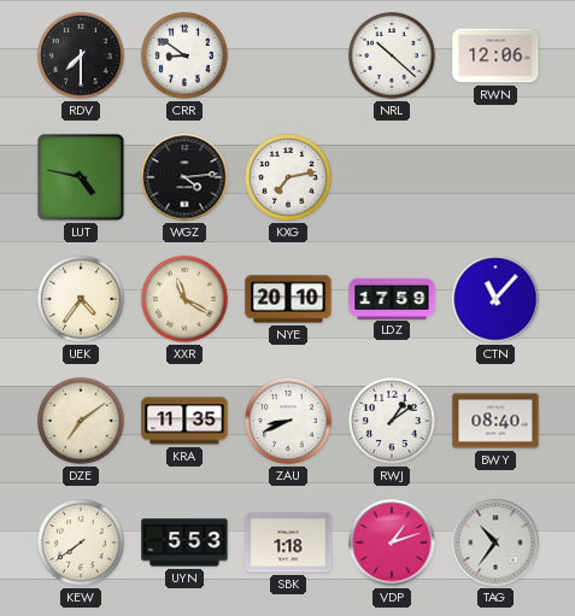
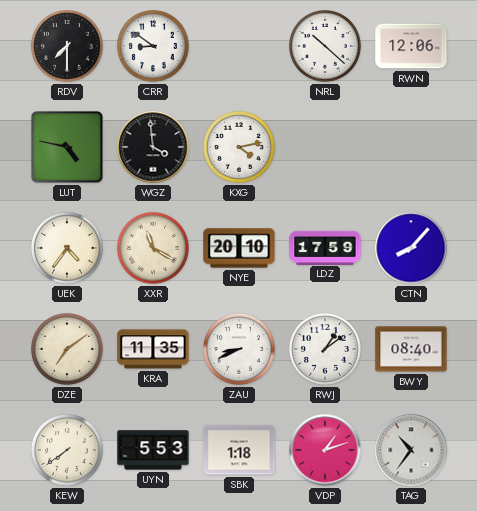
WGZ: 4:14 -> 3:59 (153, 147)
KXG: 7:13 -> 4:13 (240, 148)
CTN: 11:07 -> 8:07 (411, 248)
